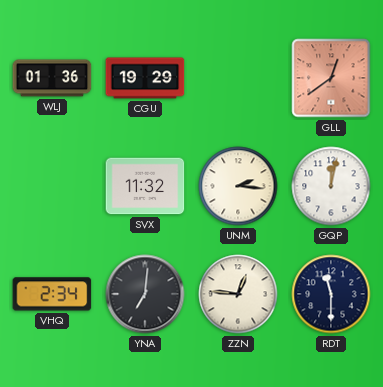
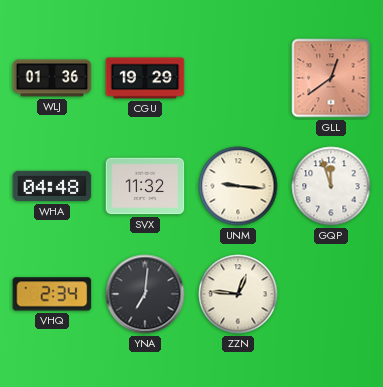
WHA: none -> 04:48 (52, 186)
UNM: 2:16 -> 9:16 (238, 186)
GQP: 12:02 -> 11:57 (331, 186)
RDT: 11:30 -> none (331, 294)
